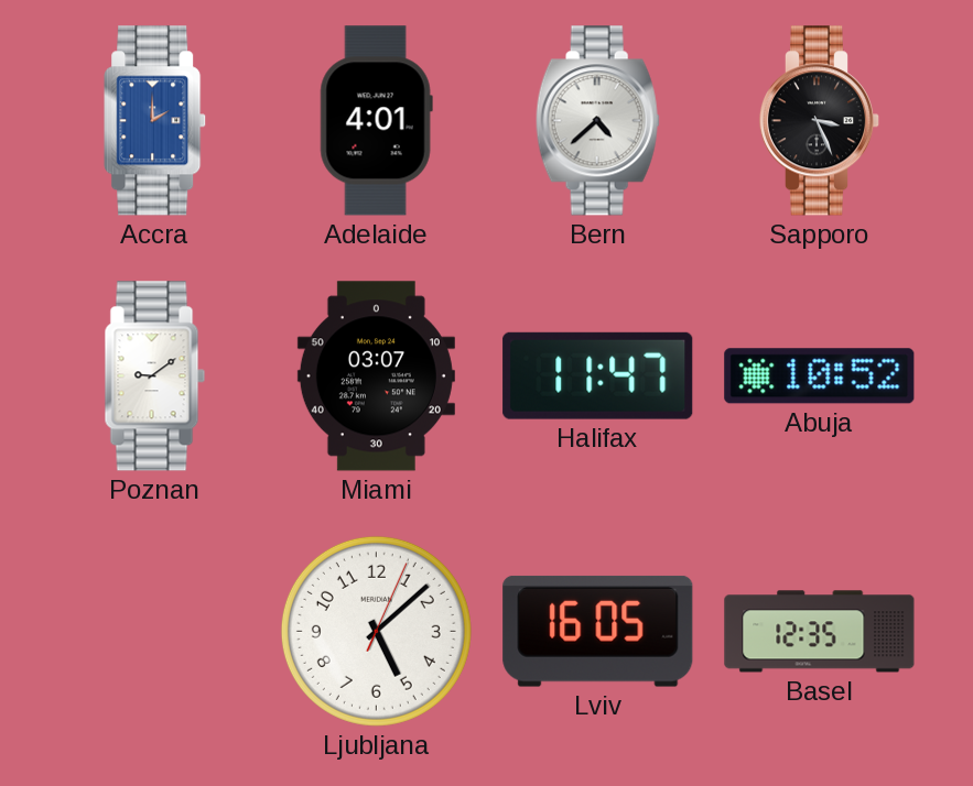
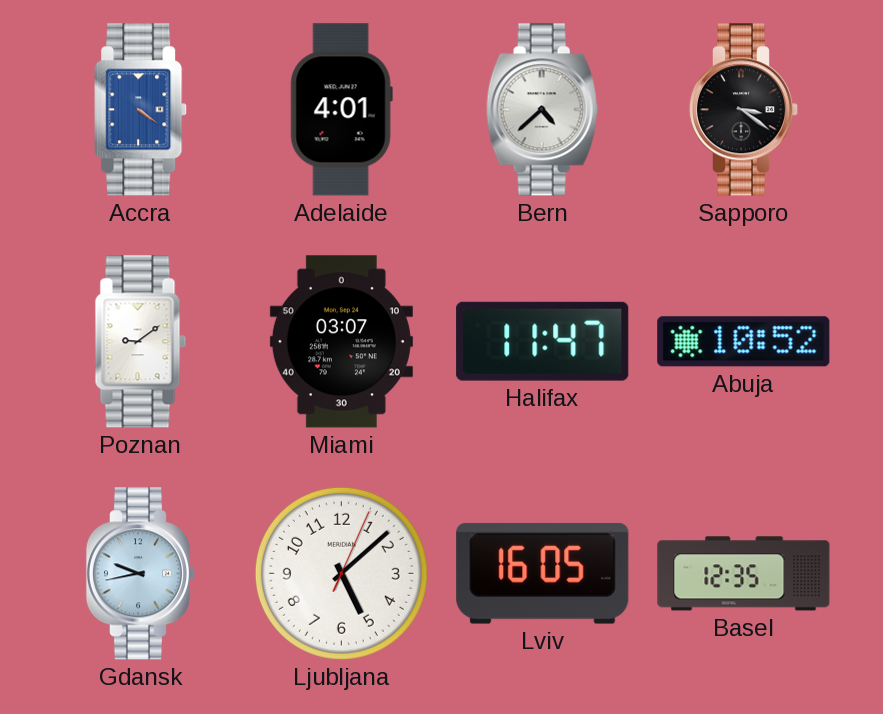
Accra: 2:00 -> 4:21 (141, 110)
Sapporo: 3:26 -> 3:21 (744, 110)
Gdansk: none -> 9:43 (141, 574)
